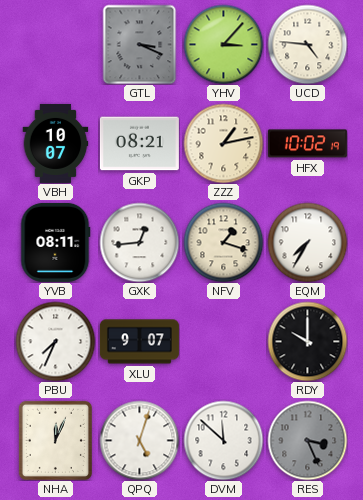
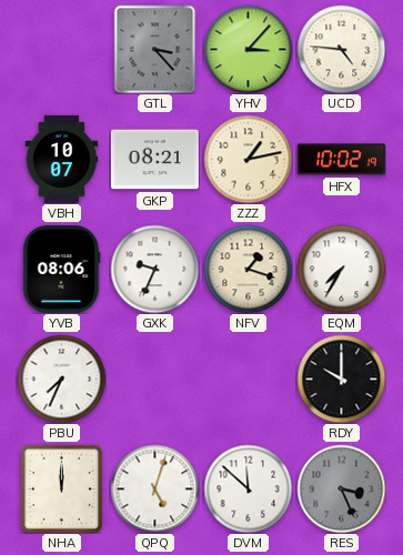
GTL: 3:19 -> 3:23 (155, 49)
YVB: 08:11 -> 08:06 (62, 269)
GXK: 12:44 -> 9:34 (154, 269)
XLU: 9:07 -> none (139, 342)
NHA: 12:04 -> 12:00 (61, 488)
